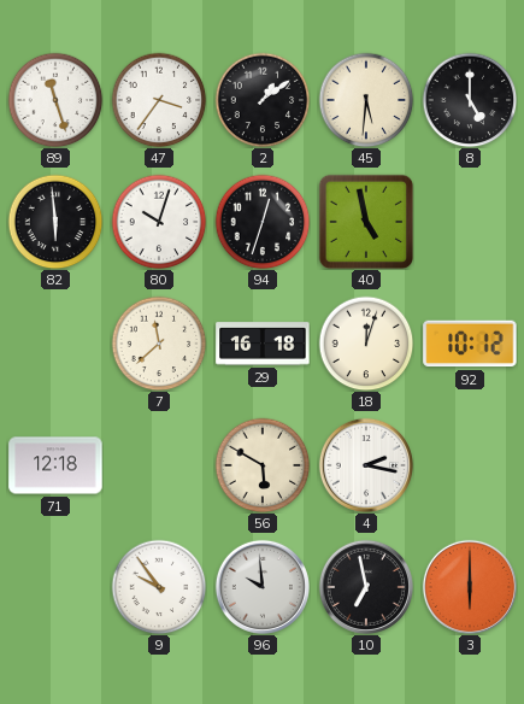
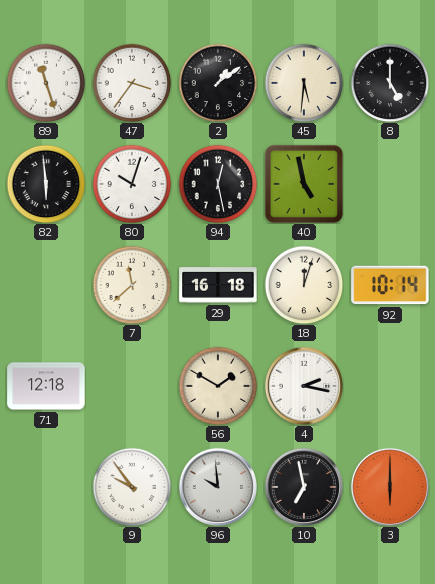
94: 12:33 -> 12:28 (218, 184)
92: 10:12 -> 10:14 (390, 285)
56: 5:50 -> 1:50 (218, 386)
